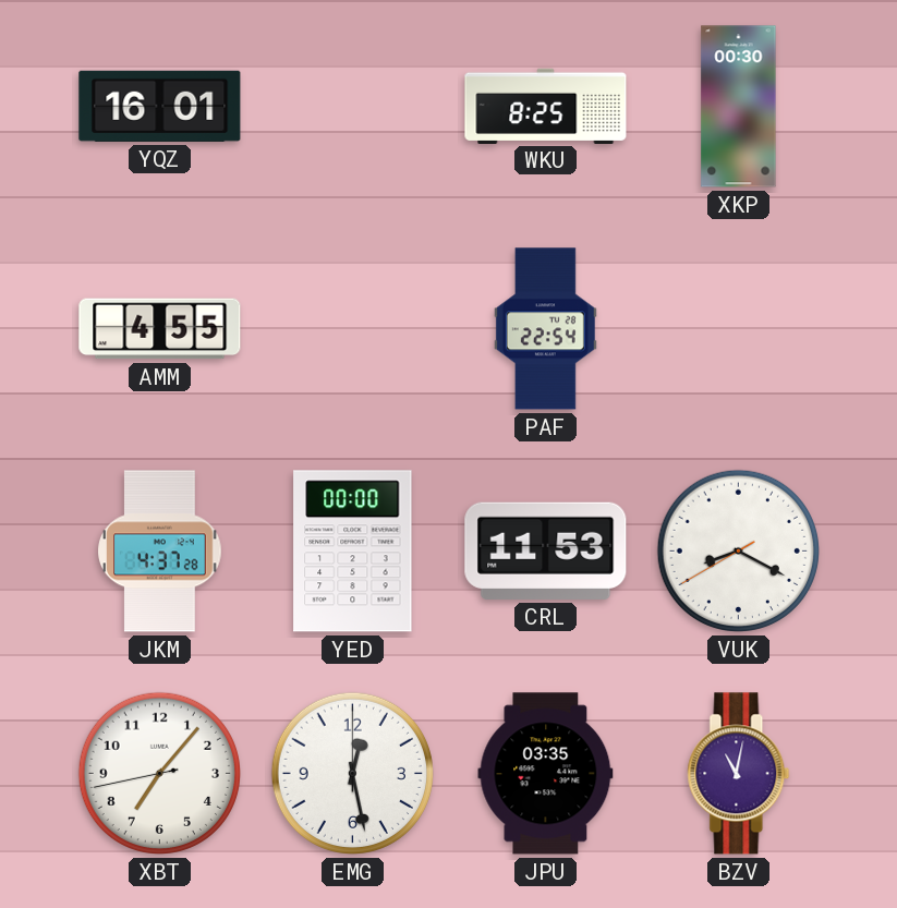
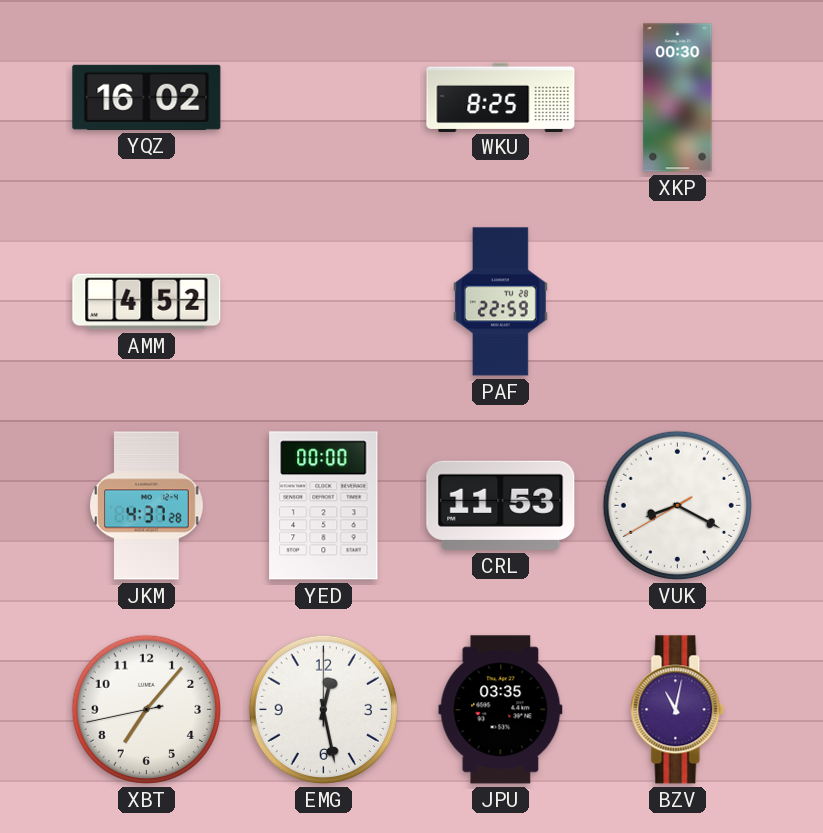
YQZ: 16:01 -> 16:02 (147, 97)
AMM: 4:55 -> 4:52 (147, 302)
PAF: 22:54 -> 22:59 (500, 302)
